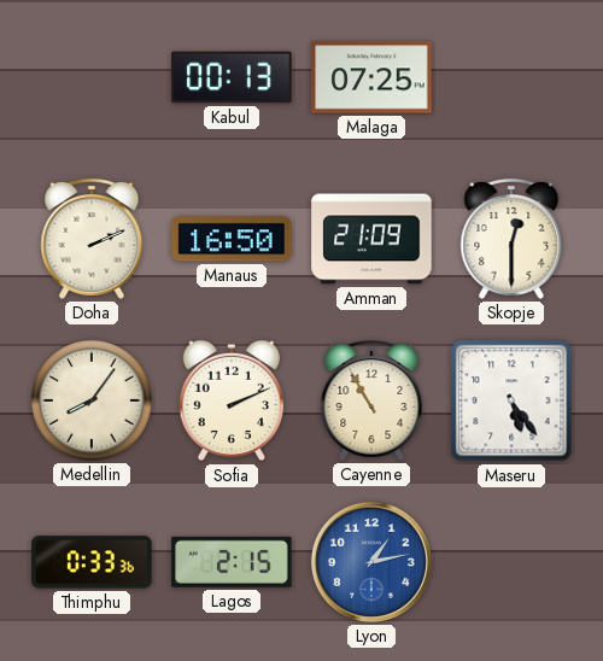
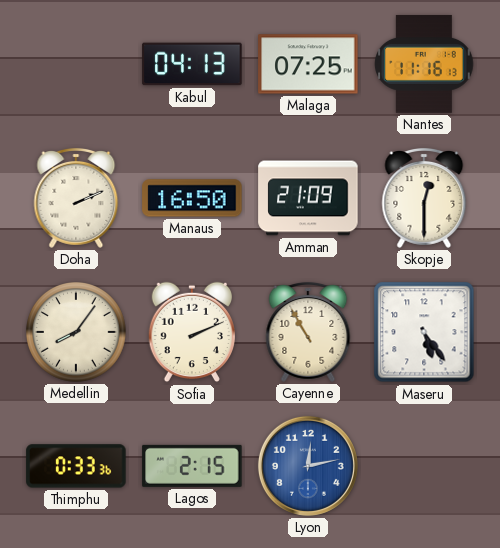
Kabul: 00:13 -> 04:13 (192, 64)
Nantes: none -> 11:16 (424, 64)
Lyon: 1:13 -> 12:13 (308, 466)
